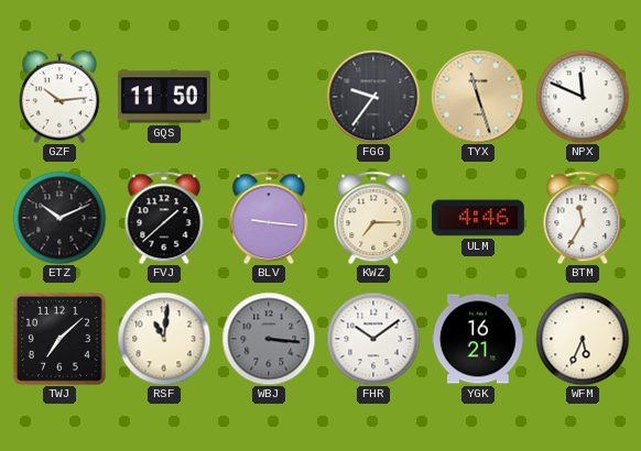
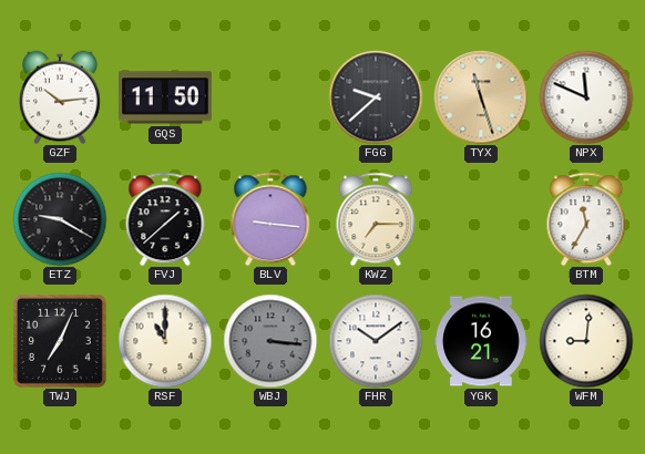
FGG: 9:36 -> 9:38 (376, 97)
ETZ: 10:11 -> 9:20 (60, 219)
ULM: 4:46 -> none (478, 218)
TWJ: 7:08 -> 7:04 (60, 341)
RSF: 11:01 -> 11:00 (165, 341)
WFM: 5:34 -> 9:01 (586, 341)
